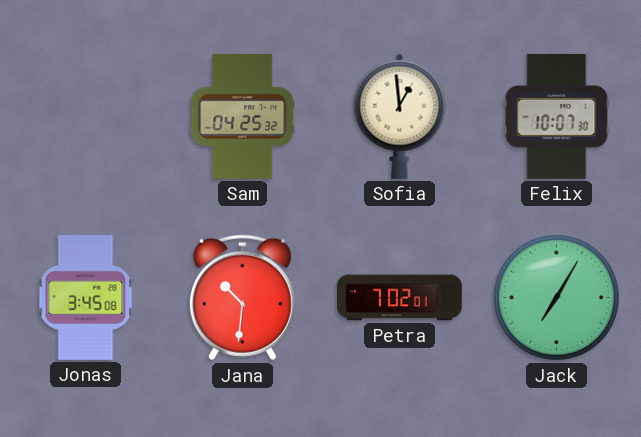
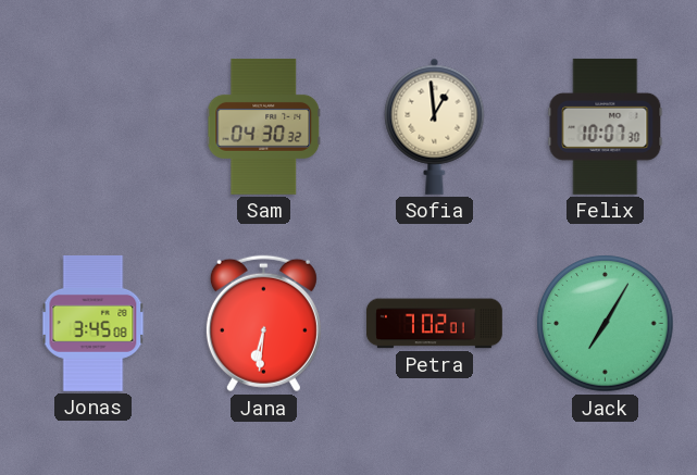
Sam: 04:25 -> 04:30 (264, 126)
Jana: 10:31 -> 6:31 (263, 324)
